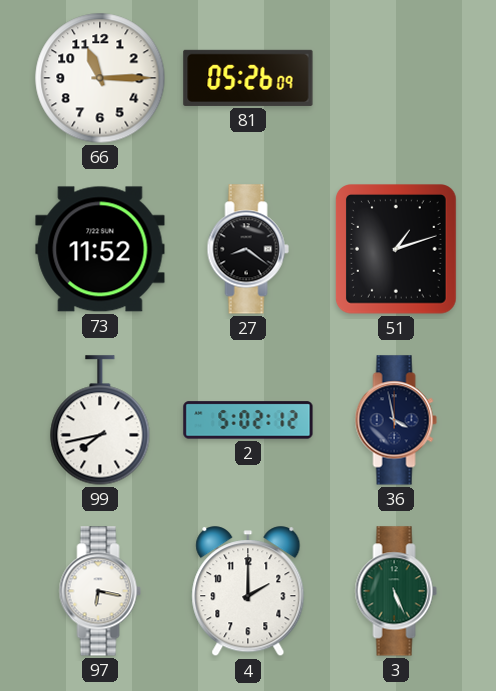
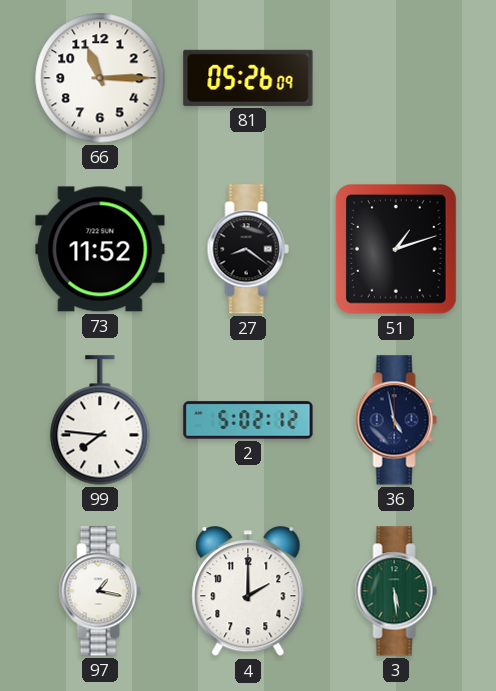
99: 7:43 -> 7:46 (100, 420)
36: 3:58 -> 4:58 (396, 420)
97: 6:17 -> 1:17 (100, 591)
3: 5:26 -> 5:29 (396, 591)
